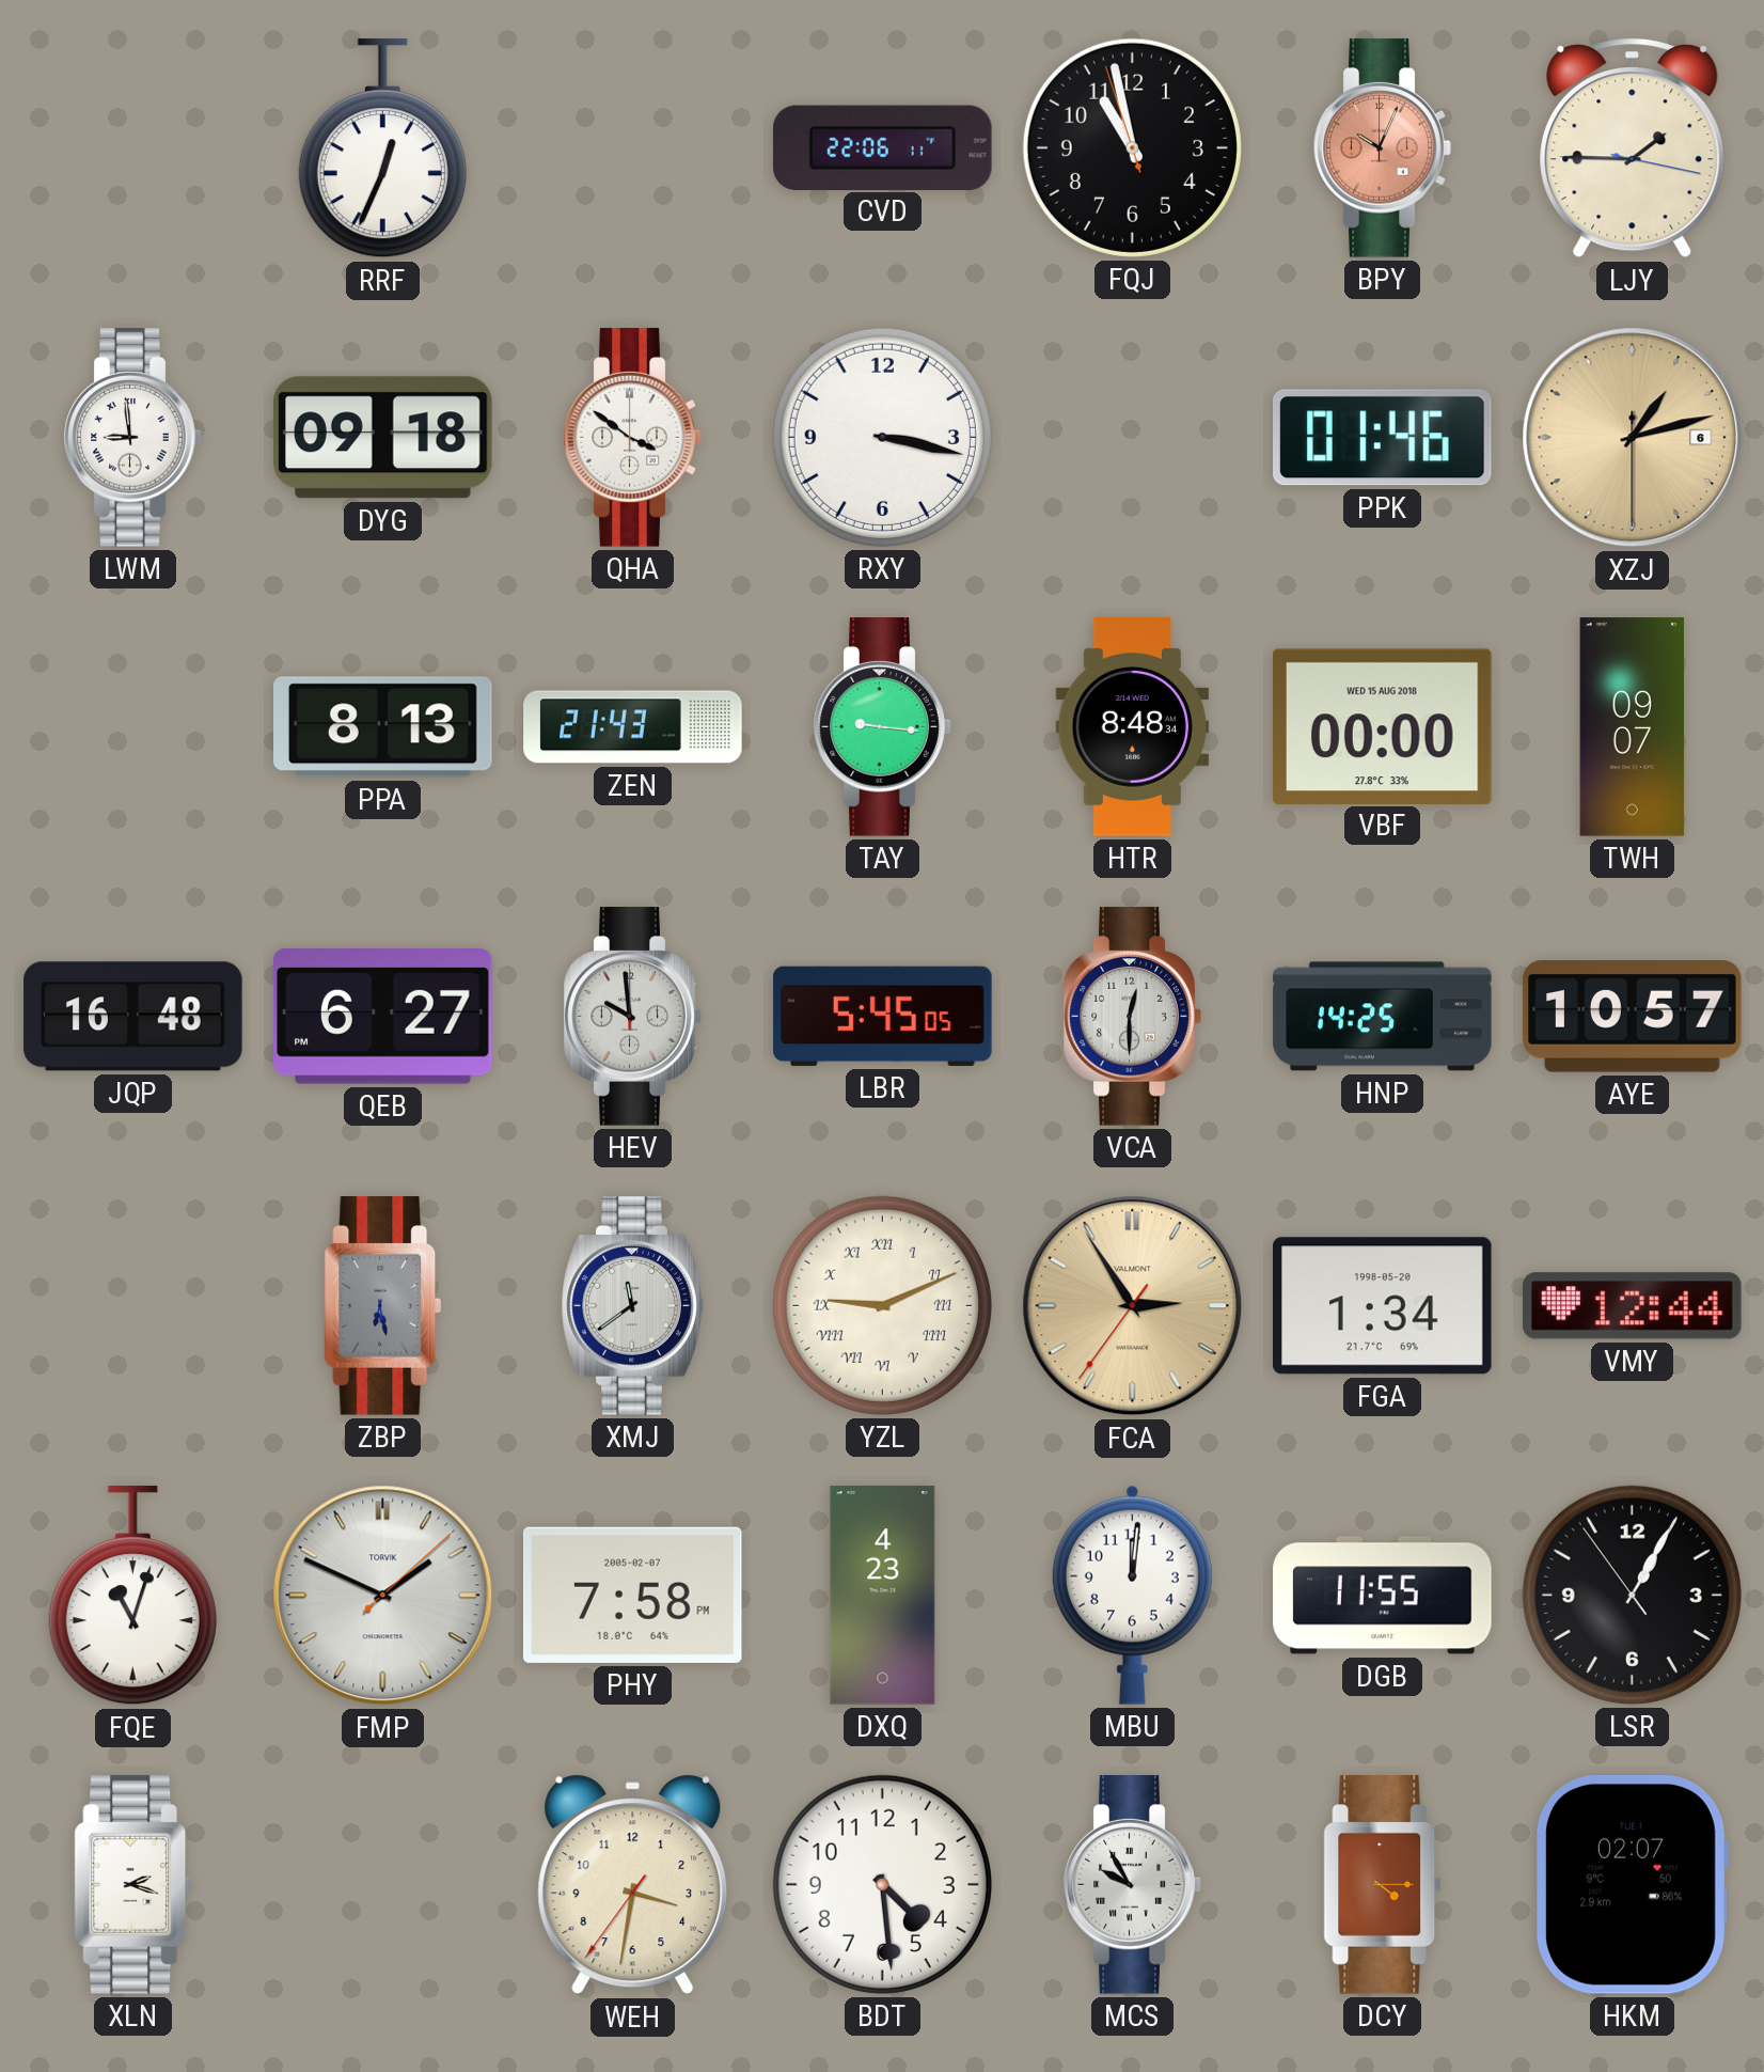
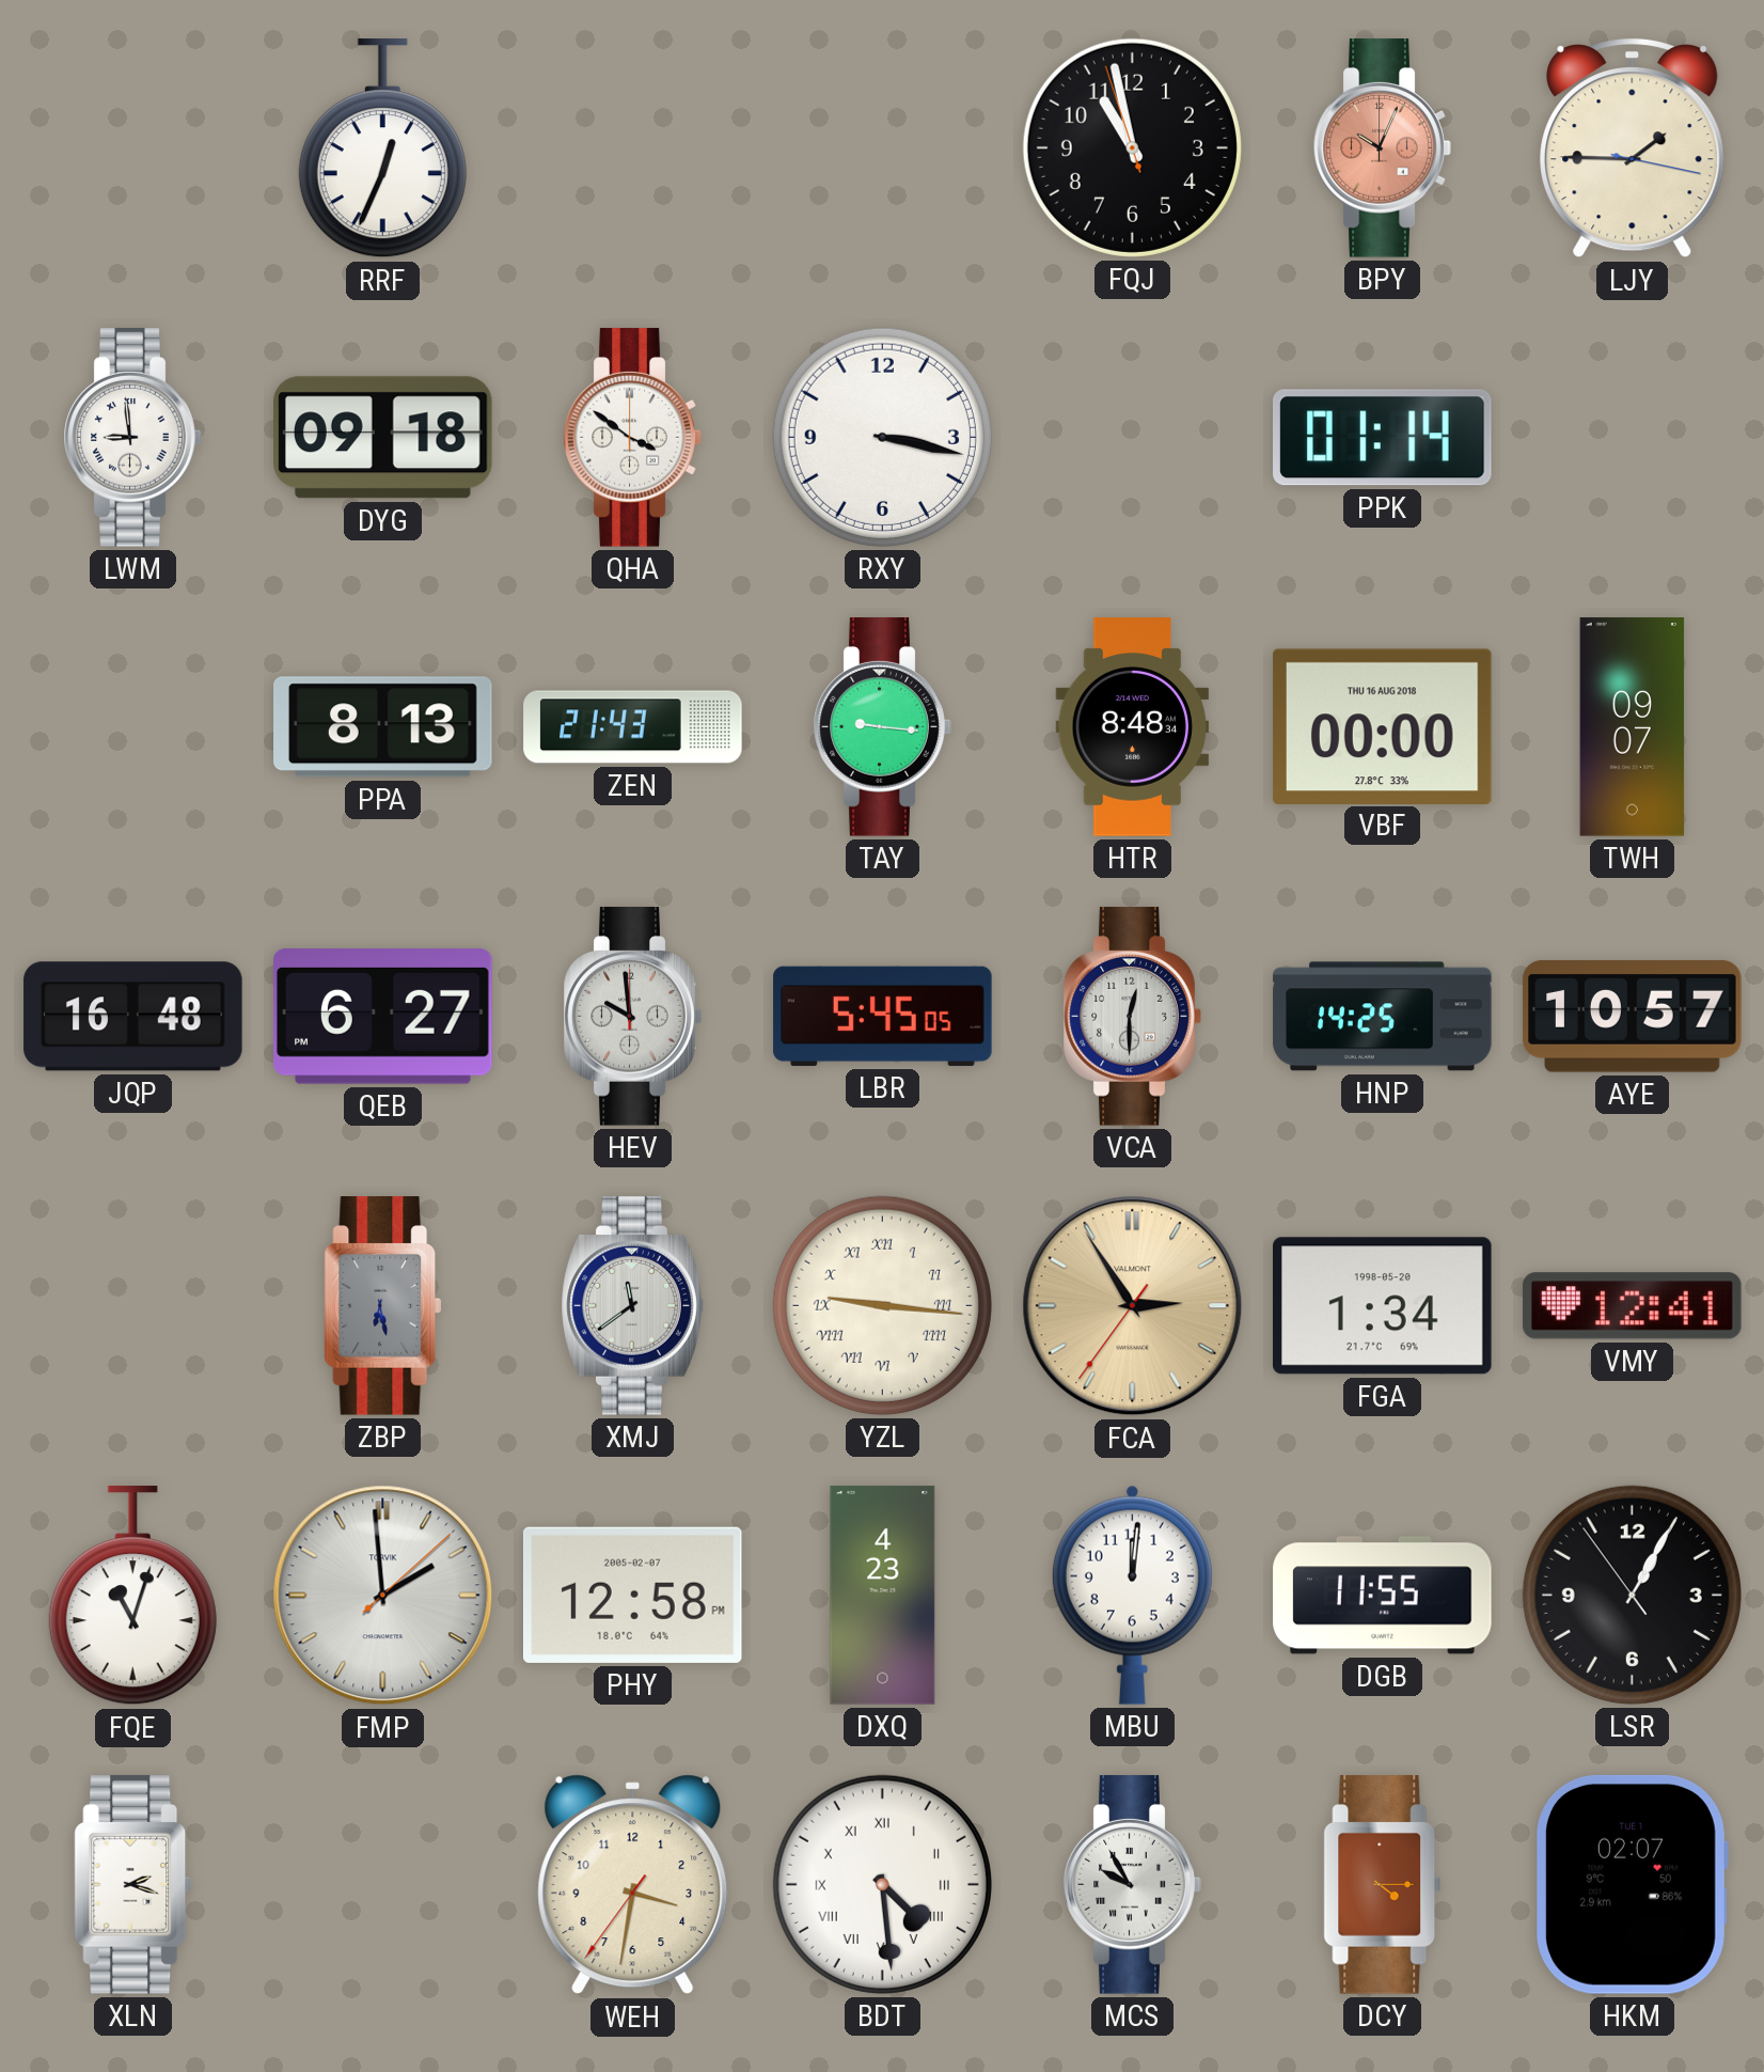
CVD: 22:06 -> none (883, 147)
PPK: 01:46 -> 01:14 (1383, 438)
XZJ: 1:12 -> none (1633, 438)
VBF date: WED 15 AUG 2018 -> THU 16 AUG 2018 (1383, 726)
YZL: 9:11 -> 9:16 (882, 1305)
VMY: 12:44 -> 12:41 (1633, 1306)
FMP: 1:49 -> 1:59 (383, 1596)
PHY: 7:58 -> 12:58 (632, 1595)
BDT numerals: Arabic -> Roman (882, 1884)
